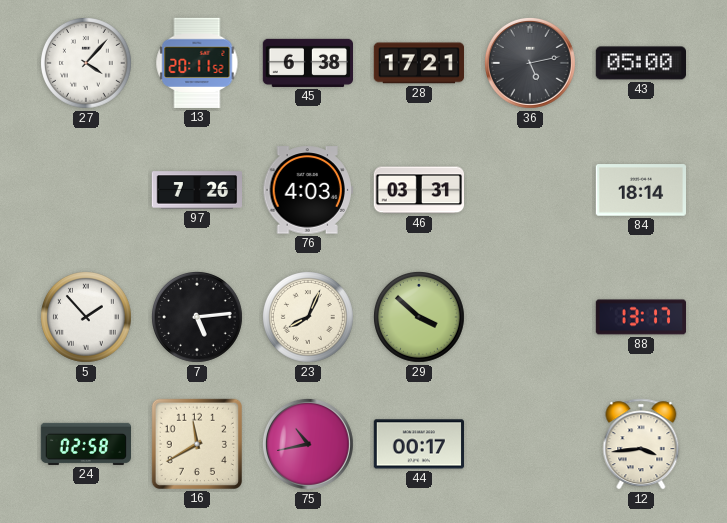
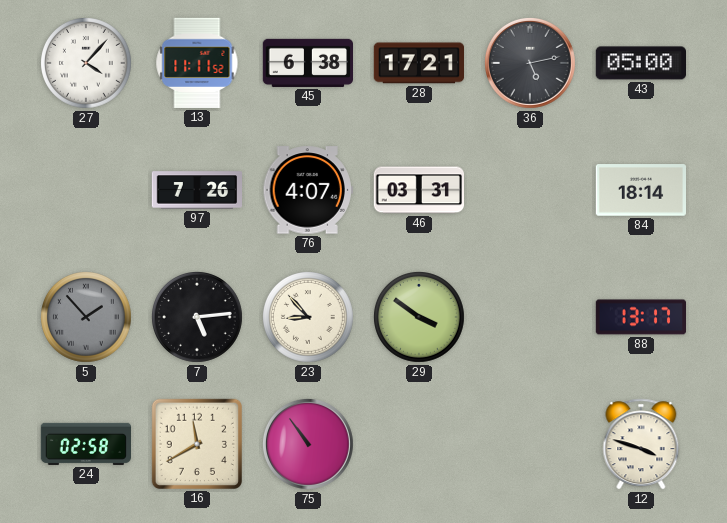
13: 20:11 -> 11:11 (197, 63)
76: 4:03 -> 4:07 (308, 190)
5 dial: white -> grey (87, 318)
23: 8:04 -> 8:53 (309, 318)
29: 3:52 -> 3:51 (420, 318)
75: 10:43 -> 10:54 (308, 444)
44: 00:17 -> none (418, 444)
12: 3:44 -> 3:48 (641, 444)
